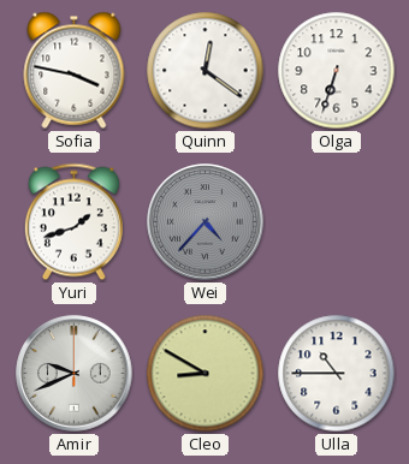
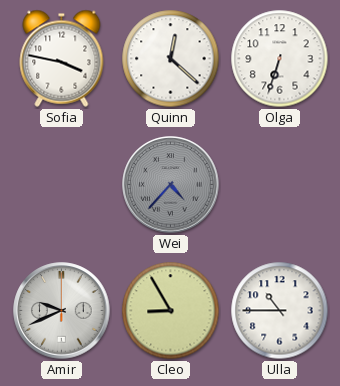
Quinn: 12:21 -> 12:22 (171, 59)
Yuri: 1:42 -> none (73, 222)
Cleo: 8:50 -> 8:55 (171, 311)
